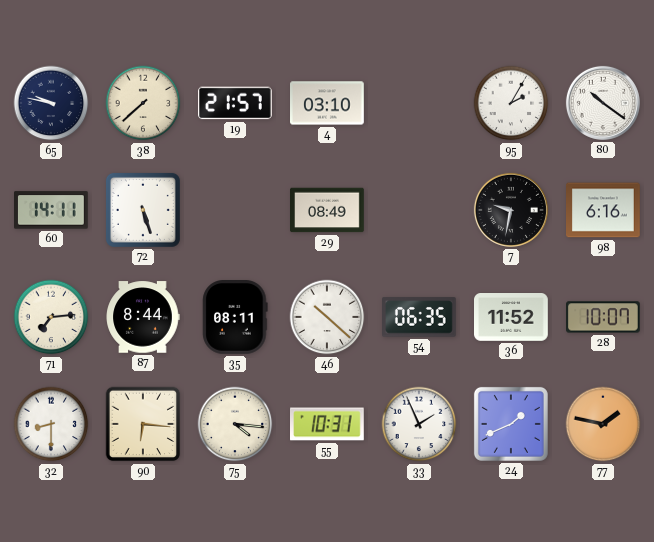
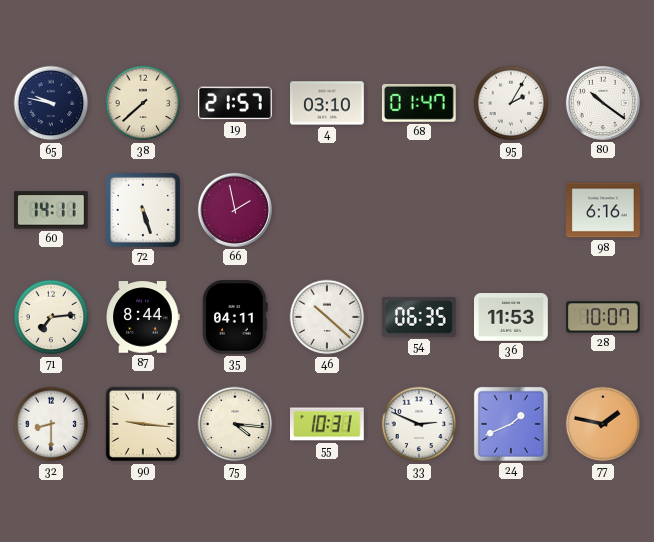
68: none -> 01:47 (419, 103)
66: none -> 1:58 (235, 210)
29: 08:49 -> none (327, 210)
7: 9:32 -> none (511, 210)
35: 08:11 -> 04:11 (235, 318)
36: 11:52 -> 11:53 (512, 318)
90: 6:16 -> 9:16 (143, 424)
33: 1:56 -> 2:49 (419, 424)
